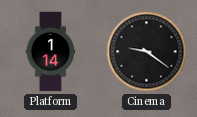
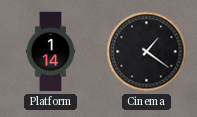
Cinema: 9:21 -> 1:21 (147, 52)
